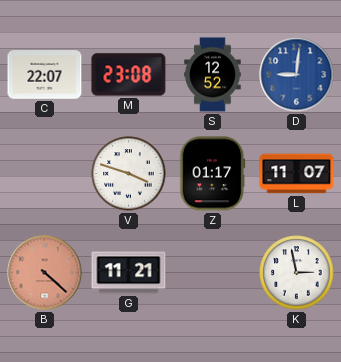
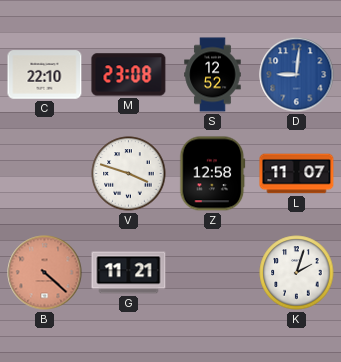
C: 22:07 -> 22:10 (45, 75)
Z: 01:17 -> 12:58 (213, 174)
K: 2:58 -> 2:03 (297, 273)
